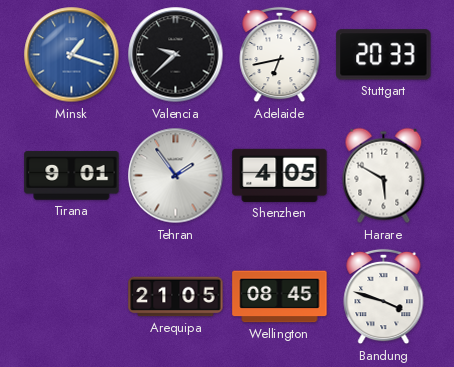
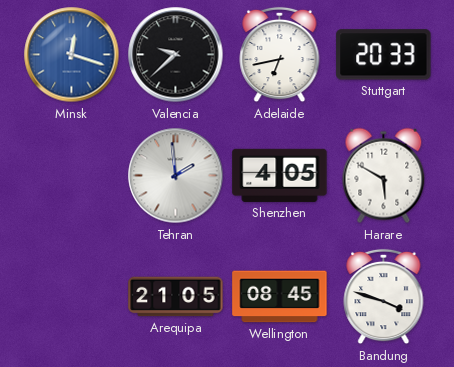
Minsk: 1:18 -> 12:18 (72, 55)
Tirana: 9:01 -> none (72, 176)
Tehran: 1:54 -> 1:59 (176, 176)
